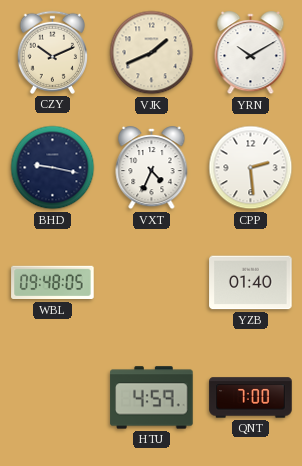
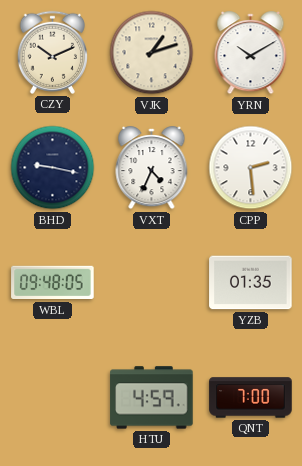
VJK: 1:41 -> 1:12 (152, 53)
YZB: 01:40 -> 01:35 (251, 283)
